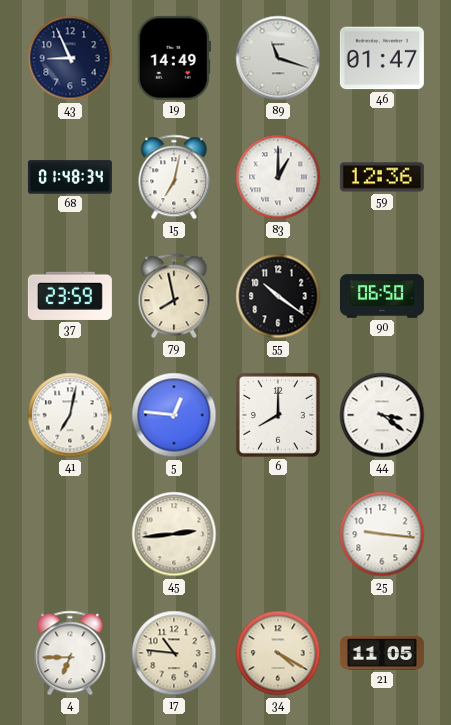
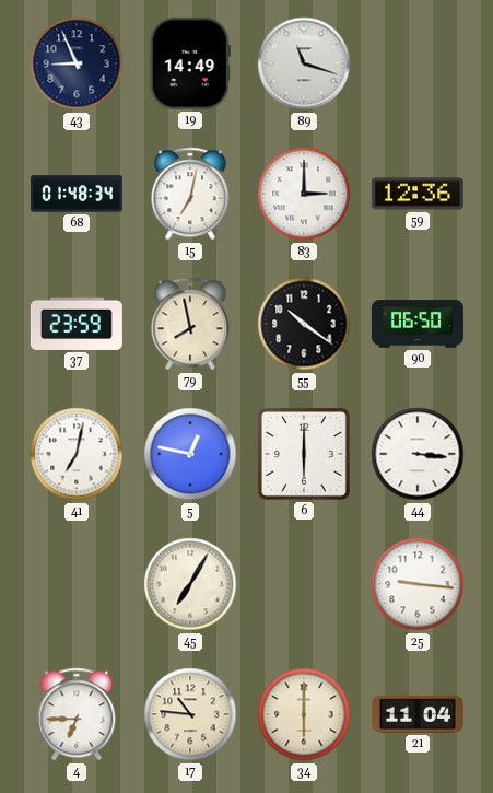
46: 01:47 -> none (382, 58)
83: 1:00 -> 3:00 (304, 194)
5: 12:46 -> 12:47 (190, 454)
6: 8:00 -> 6:00 (304, 454)
44: 3:21 -> 3:16 (418, 454)
45: 2:44 -> 7:05 (190, 584)
34: 4:20 -> 6:00 (304, 714)
21: 11:05 -> 11:04 (418, 714)
